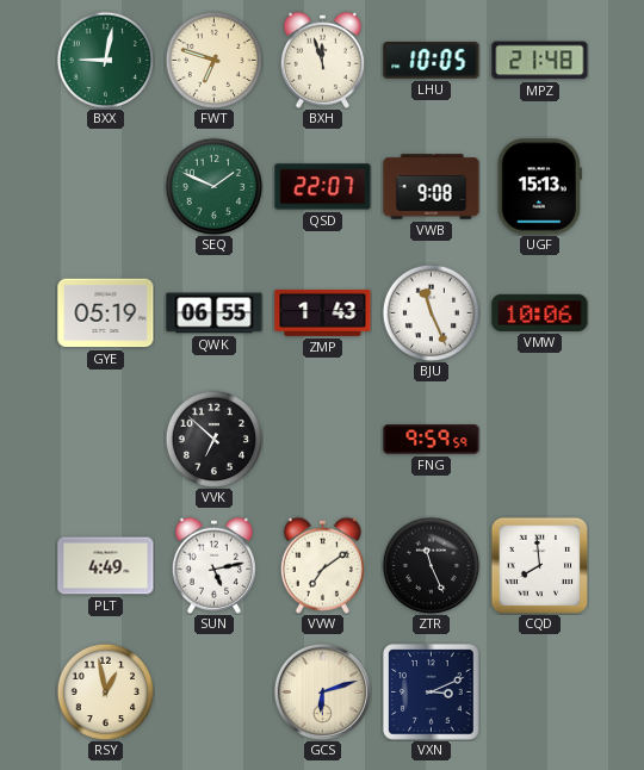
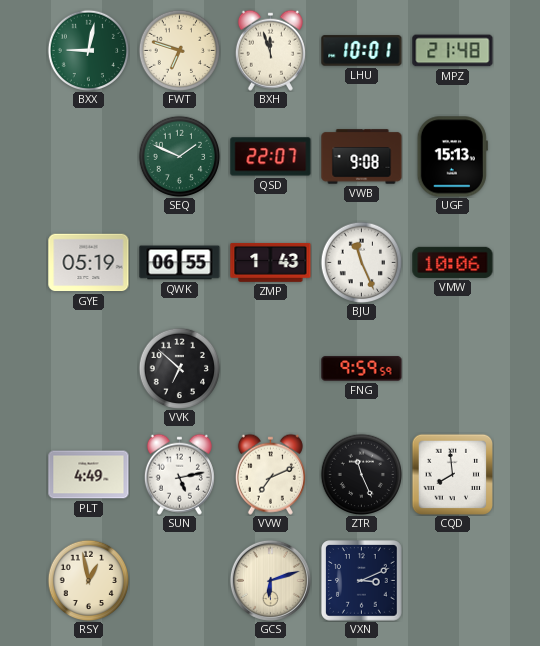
LHU: 10:05 -> 10:01 (362, 51)
VVW: 7:09 -> 7:11 (270, 474)
